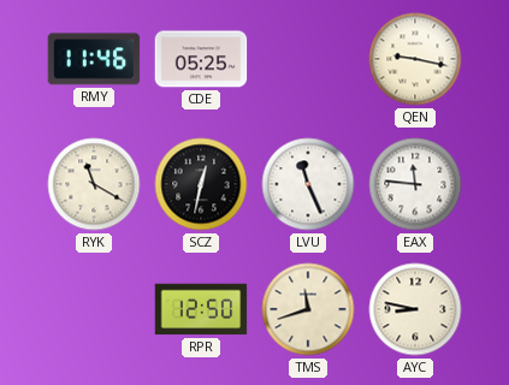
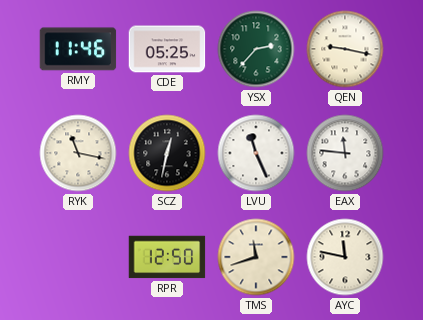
YSX: none -> 2:37 (256, 49)
RYK: 11:20 -> 11:17 (78, 153)
AYC: 8:47 -> 11:47 (345, 257)
